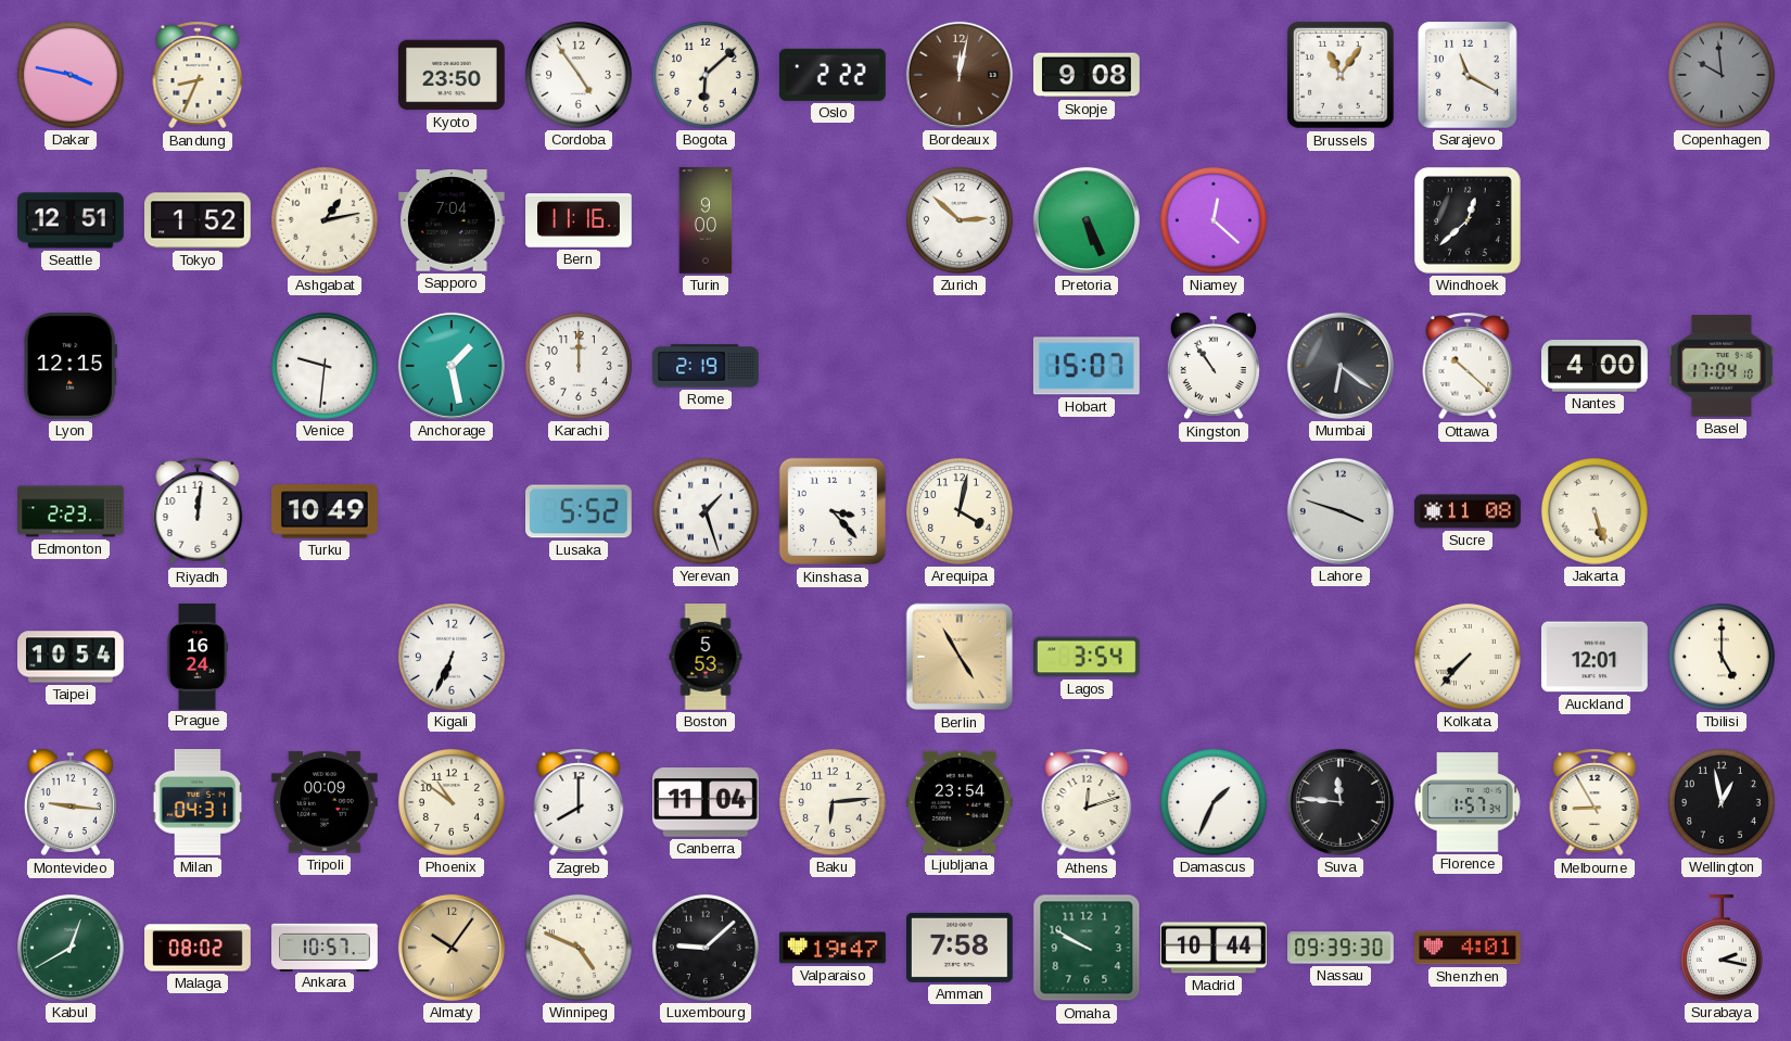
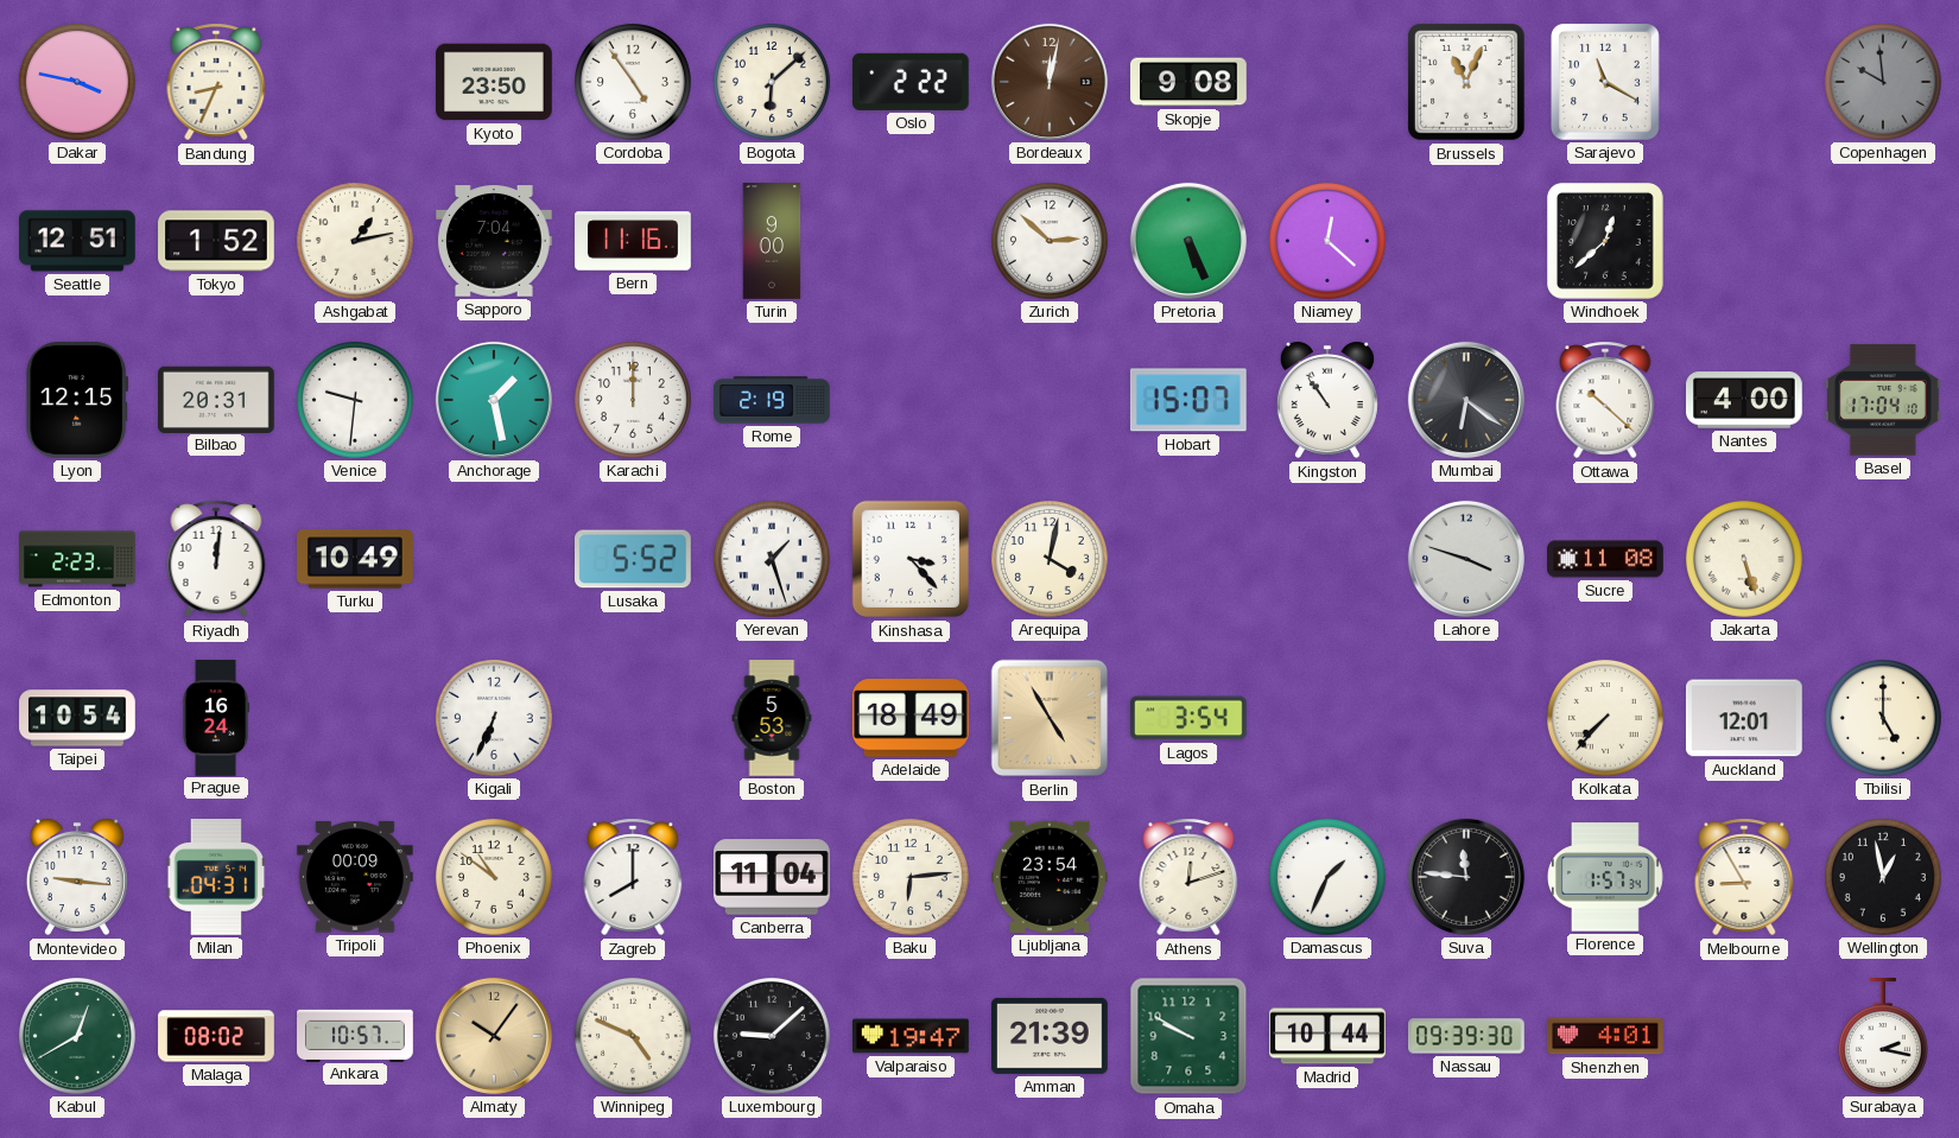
Brussels: 11:06 -> 11:04 (1467, 83)
Bilbao: none -> 20:31 (217, 399)
Adelaide: none -> 18:49 (911, 718)
Amman: 7:58 -> 21:39 (1051, 1036)
